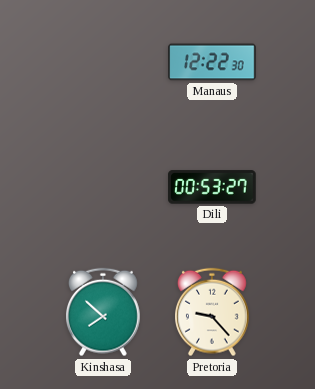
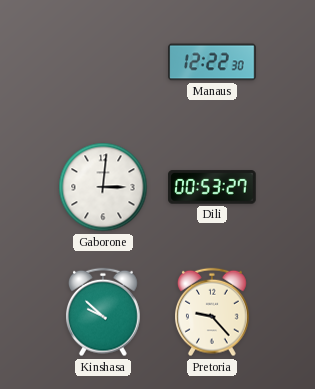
Gaborone: none -> 3:01 (103, 187)
Kinshasa: 7:52 -> 9:52 (104, 312)
